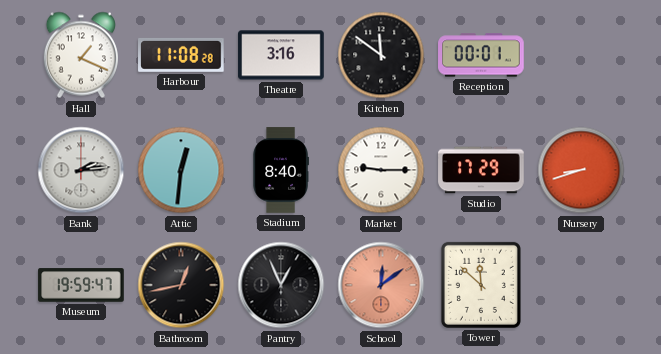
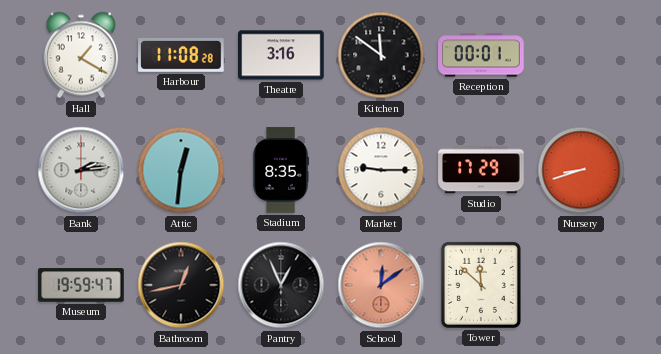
Hall: 1:19 -> 1:20 (81, 55)
Stadium: 8:40 -> 8:35 (281, 170)
